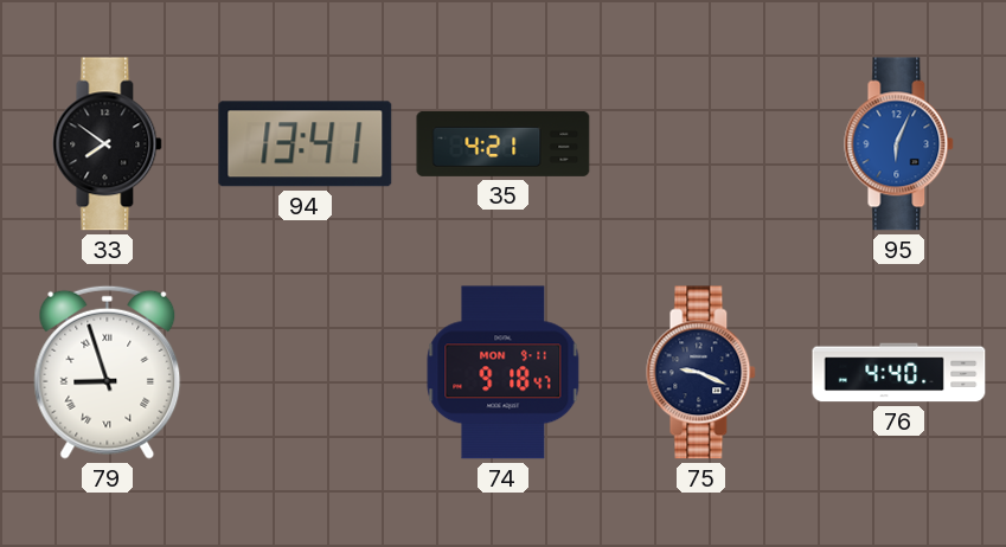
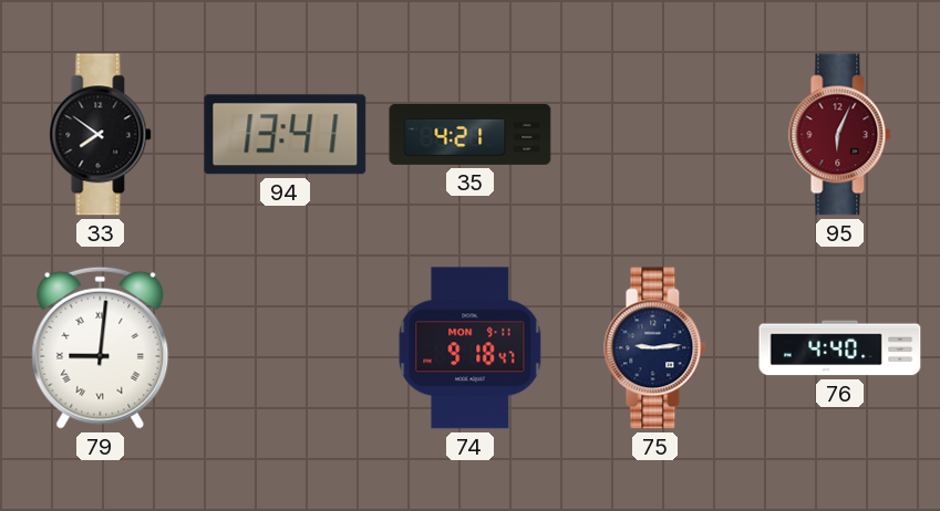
95 dial: blue -> burgundy (840, 135)
79: 8:57 -> 9:01 (101, 347)
75: 9:19 -> 9:14 (655, 348)
